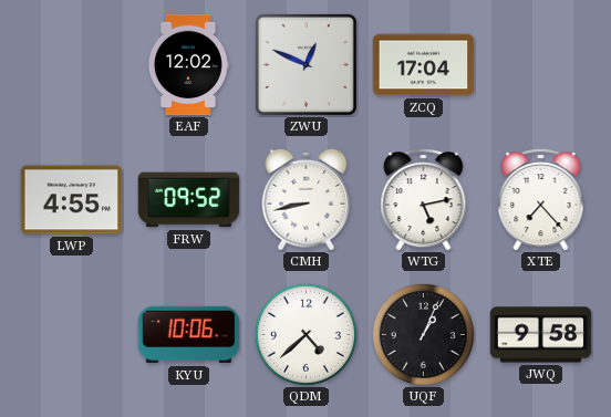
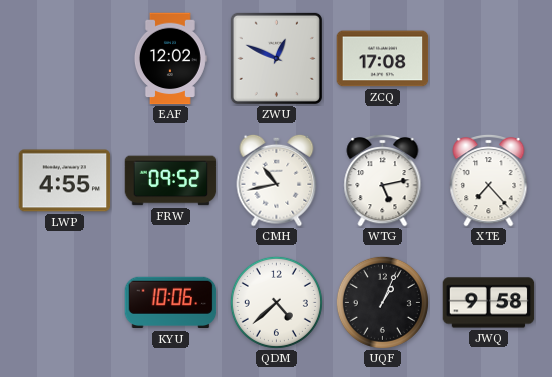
ZCQ: 17:04 -> 17:08 (383, 59)
CMH: 8:43 -> 10:43 (277, 180)
